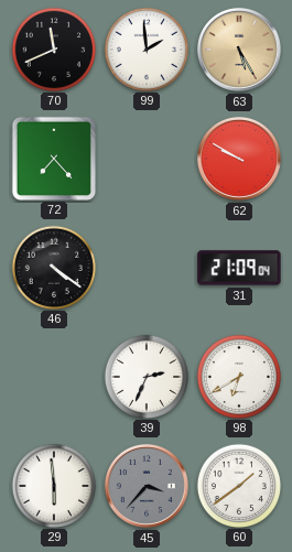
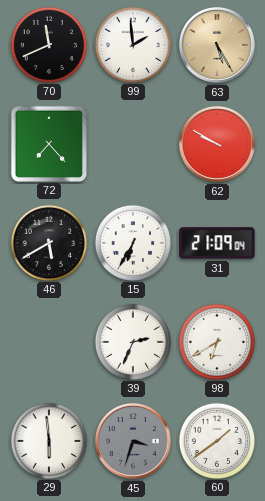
46: 4:21 -> 5:40 (48, 242)
15: none -> 6:35 (132, 242)
45: 3:37 -> 3:33 (133, 441)
